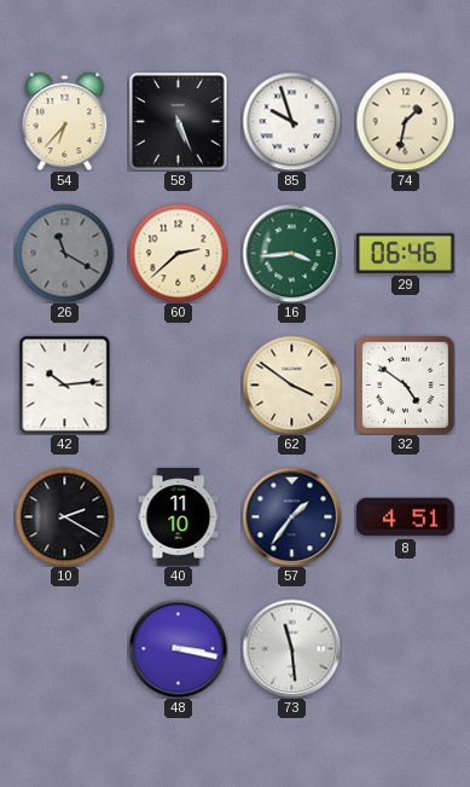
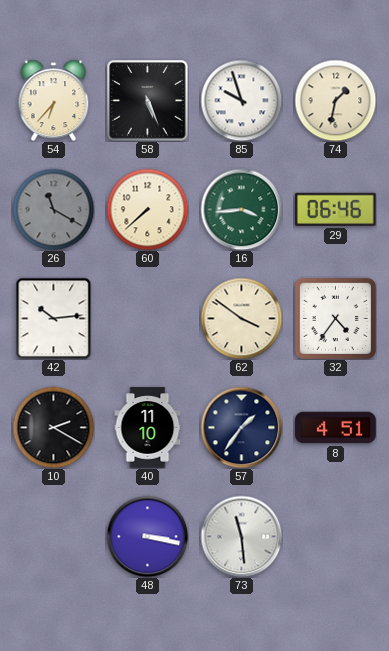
60: 2:38 -> 7:38 (147, 209)
32: 4:51 -> 4:36 (335, 318)
